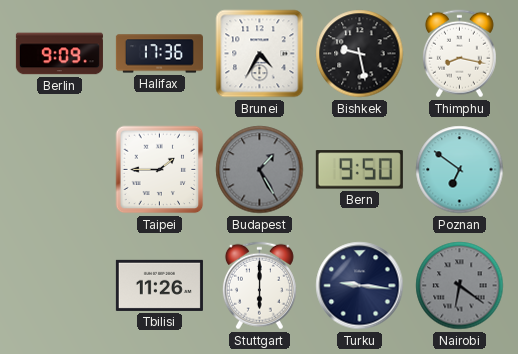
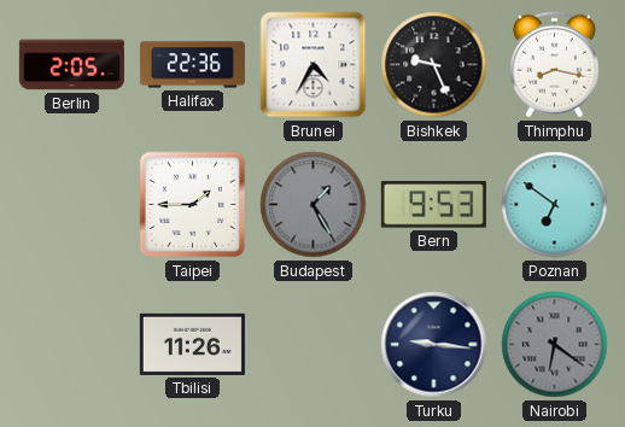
Berlin: 9:09 -> 2:05 (71, 65)
Halifax: 17:36 -> 22:36 (192, 65)
Bishkek: 9:28 -> 9:26 (434, 65)
Bern: 9:50 -> 9:53 (433, 205)
Stuttgart: 6:00 -> none (259, 286)
